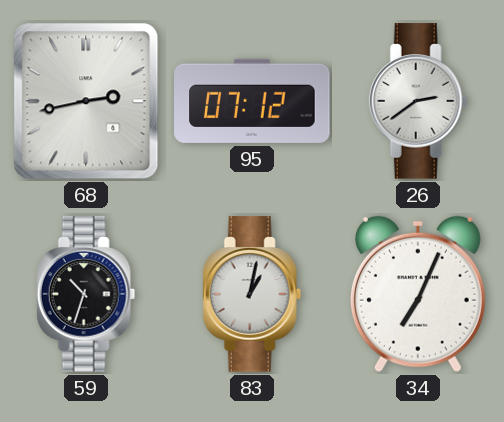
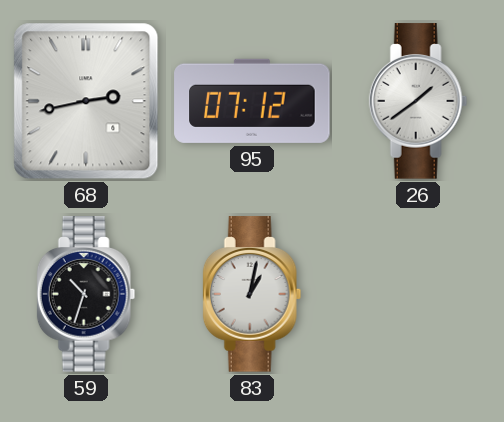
26: 2:39 -> 1:39 (418, 101)
34: 7:04 -> none (418, 294)
